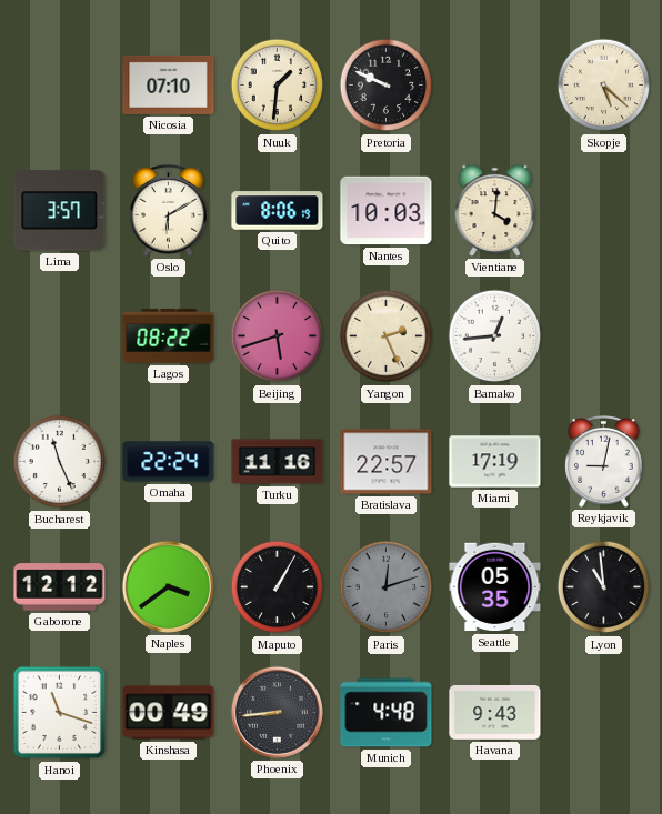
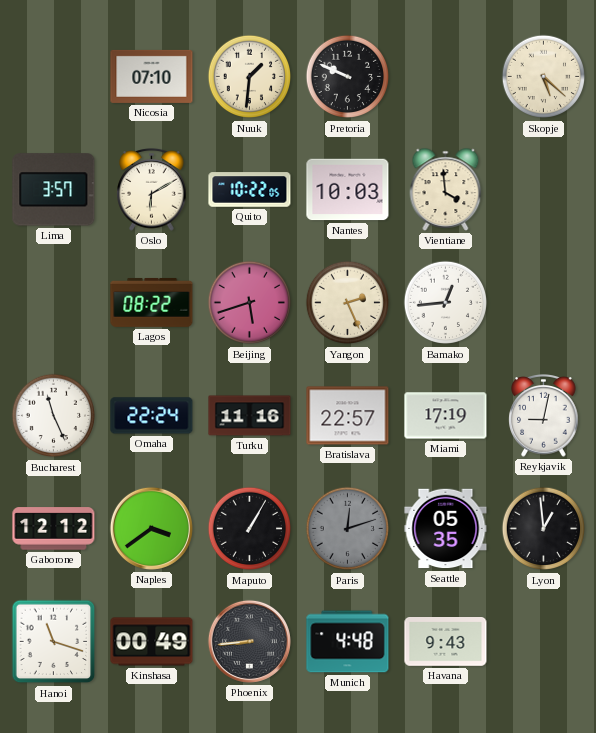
Quito: 8:06 -> 10:22 (250, 190)
Vientiane: 4:01 -> 3:59 (446, 190)
Lyon: 10:59 -> 12:59 (544, 529)
